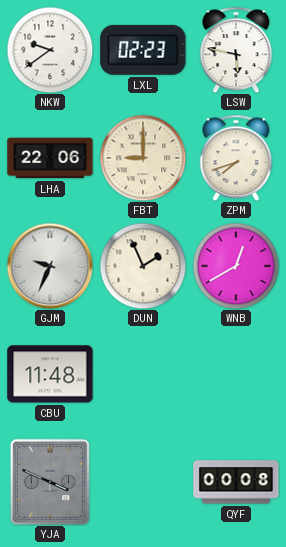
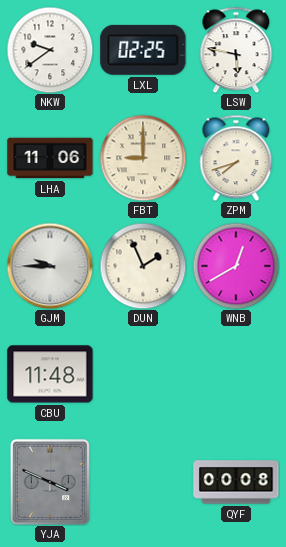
LXL: 02:23 -> 02:25 (143, 50)
LHA: 22:06 -> 11:06 (50, 158)
GJM: 9:34 -> 9:45 (50, 266)
